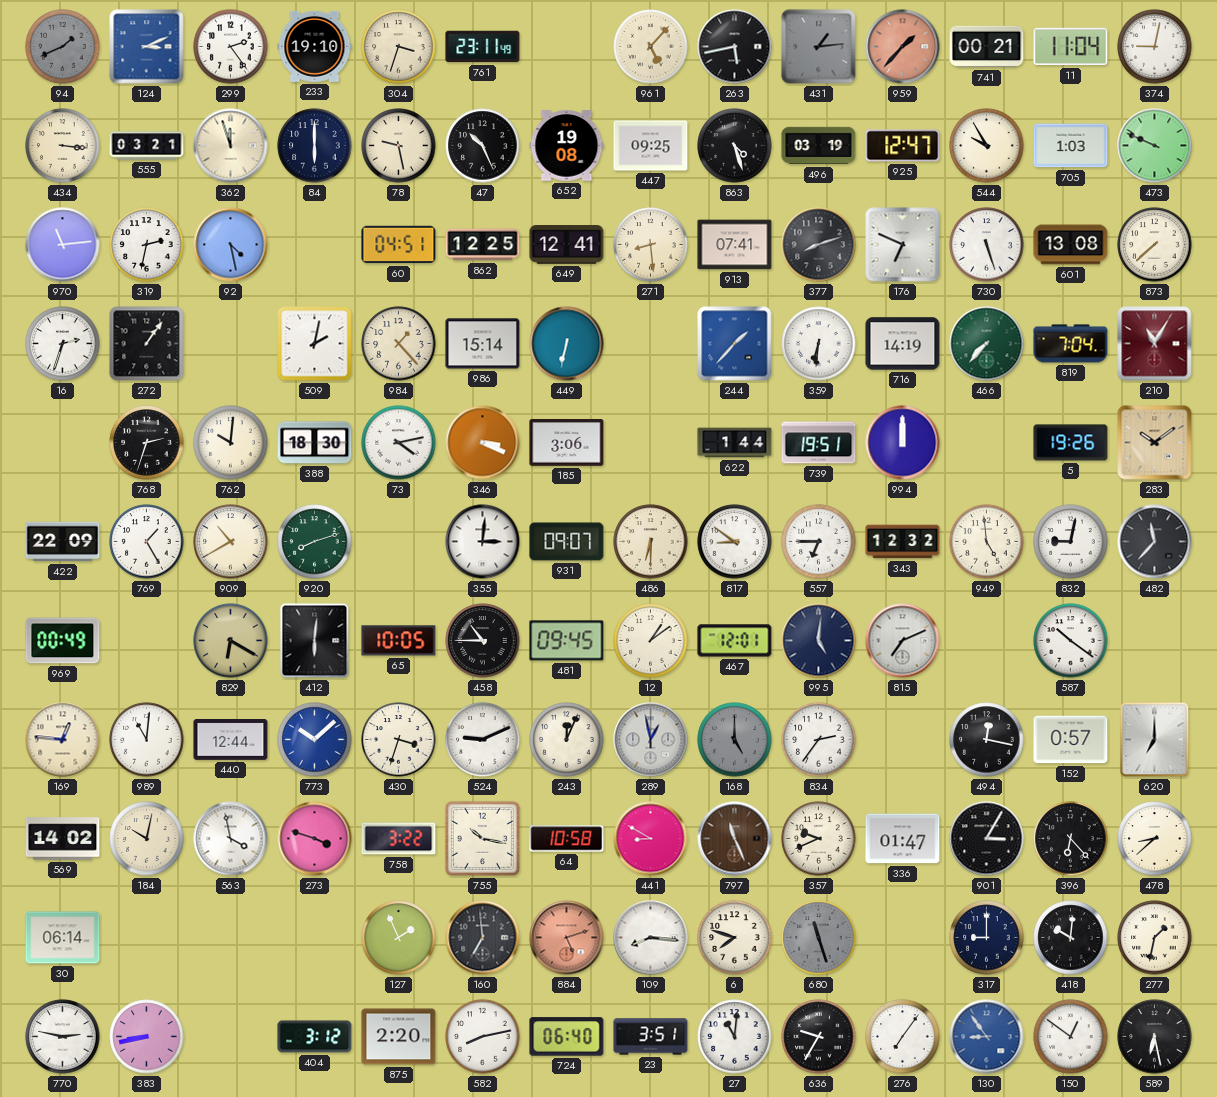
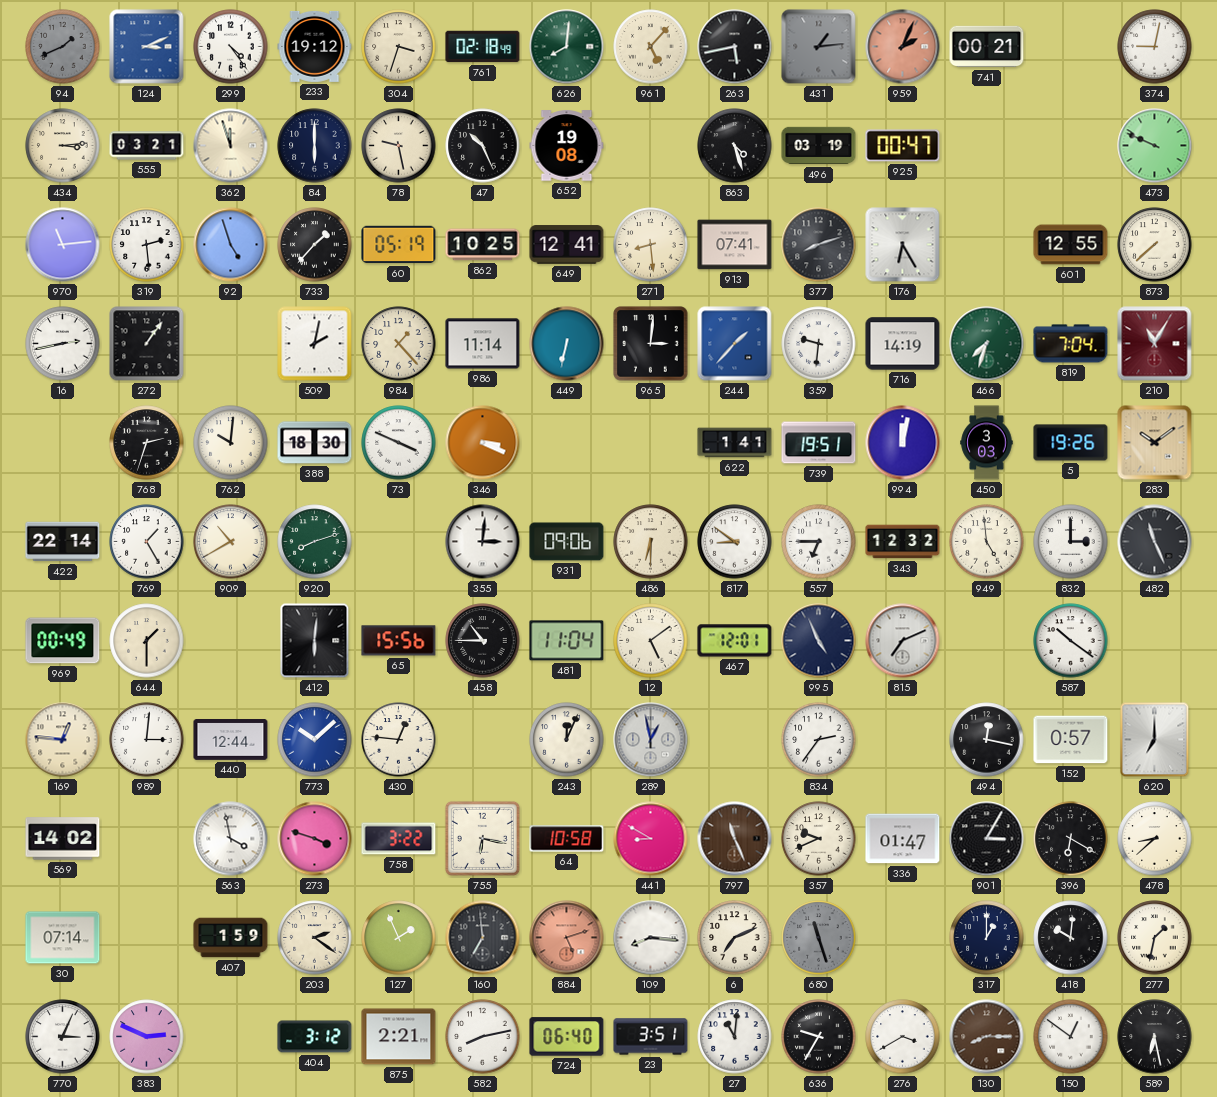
299: 2:24 -> 4:24 (231, 47)
233: 19:10 -> 19:12 (315, 46)
761: 23:11 -> 02:18 (483, 47)
626: none -> 8:01 (567, 47)
959: 1:37 -> 2:04 (903, 47)
11: 11:04 -> none (1071, 47)
434: 3:16 -> 3:14 (63, 146)
447: 09:25 -> none (651, 146)
925: 12:47 -> 00:47 (903, 146)
544: 9:55 -> none (987, 146)
705: 1:03 -> none (1071, 146)
319: 2:32 -> 2:29 (147, 245)
92: 4:28 -> 4:57 (231, 245)
733: none -> 1:37 (315, 245)
60: 04:51 -> 05:19 (399, 245)
862: 12:25 -> 10:25 (483, 245)
176: 6:49 -> 6:25 (903, 245)
730: 5:27 -> none (987, 245)
601: 13:08 -> 12:55 (1071, 245)
16: 2:33 -> 2:43 (63, 344)
986: 15:14 -> 11:14 (483, 344)
965: none -> 3:01 (651, 344)
359: 6:31 -> 9:31 (819, 344)
466: 7:37 -> 7:33 (987, 344)
73: 4:13 -> 3:49 (399, 443)
185: 3:06 -> none (567, 443)
622: 1:44 -> 1:41 (735, 443)
994: 12:00 -> 12:02 (903, 443)
450: none -> 3:03 (987, 443)
422: 22:09 -> 22:14 (63, 542)
931: 09:07 -> 09:06 (567, 542)
832: 9:02 -> 3:00 (1071, 542)
482: 11:37 -> 11:26 (1155, 542)
644: none -> 1:30 (147, 641)
829: 6:20 -> none (231, 641)
65: 10:05 -> 15:56 (399, 641)
481: 09:45 -> 11:04 (567, 641)
12: 1:09 -> 5:09 (651, 641)
995: 5:01 -> 4:56 (819, 641)
989: 11:01 -> 3:01 (147, 740)
430: 3:33 -> 12:46 (399, 740)
524: 9:11 -> none (483, 740)
168: 5:00 -> none (735, 740)
184: 10:02 -> none (147, 839)
755: 10:17 -> 6:17 (482, 838)
396: 6:23 -> 6:20 (1071, 839)
30: 06:14 -> 07:14 (63, 938)
407: none -> 1:59 (231, 938)
203: none -> 2:21 (315, 938)
6: 7:48 -> 7:11 (735, 938)
317: 9:00 -> 1:00 (987, 938)
770: 2:47 -> 3:04 (63, 1037)
383: 8:43 -> 2:49 (147, 1037)
875: 2:20 -> 2:21 (399, 1037)
276: 7:06 -> 3:40 (903, 1037)
130: 8:54 -> 8:15 (987, 1037)
130 dial: blue -> brown (987, 1037)
